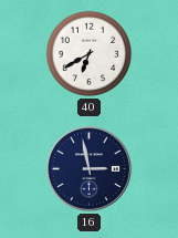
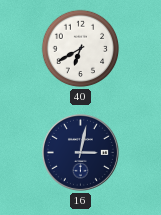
16: 2:58 -> 3:02 (80, 152)
